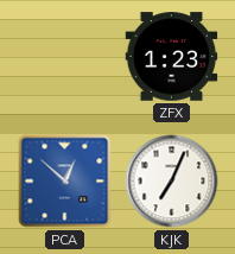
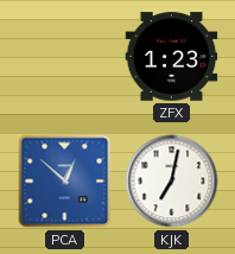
KJK: 7:04 -> 7:02 (172, 182)
